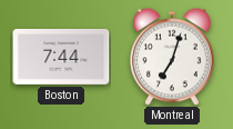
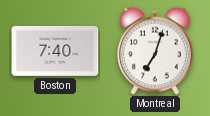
Boston: 7:44 -> 7:40 (55, 51)
